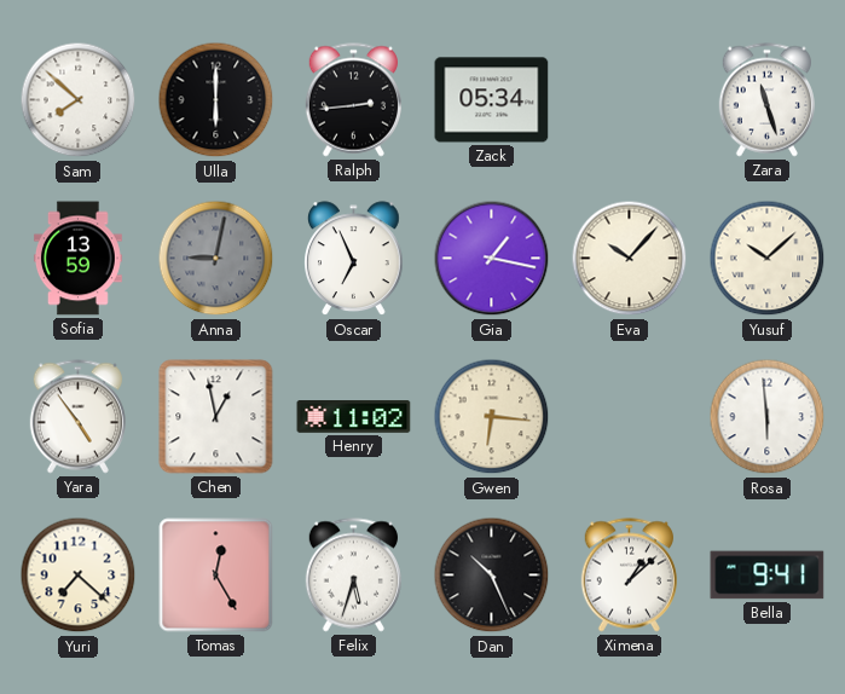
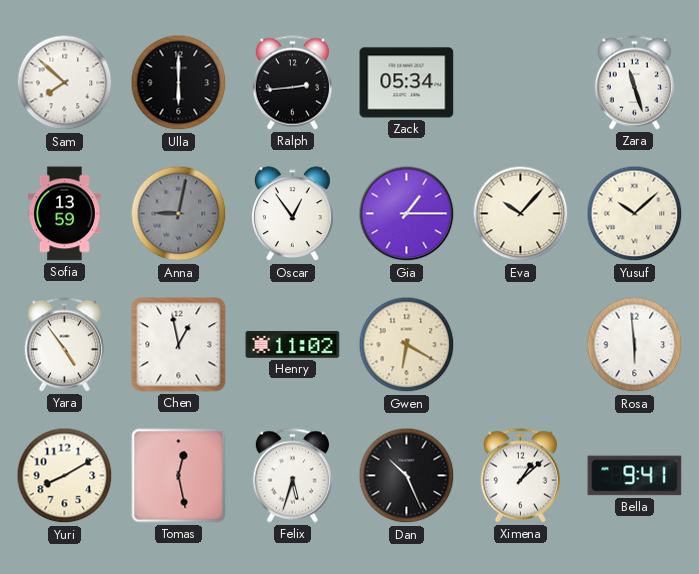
Oscar: 6:56 -> 12:54 (293, 214)
Gia: 1:17 -> 1:15 (407, 214)
Gwen: 6:16 -> 6:20 (407, 345)
Yuri: 7:22 -> 8:10 (65, 476)
Tomas: 12:25 -> 12:28 (179, 476)
